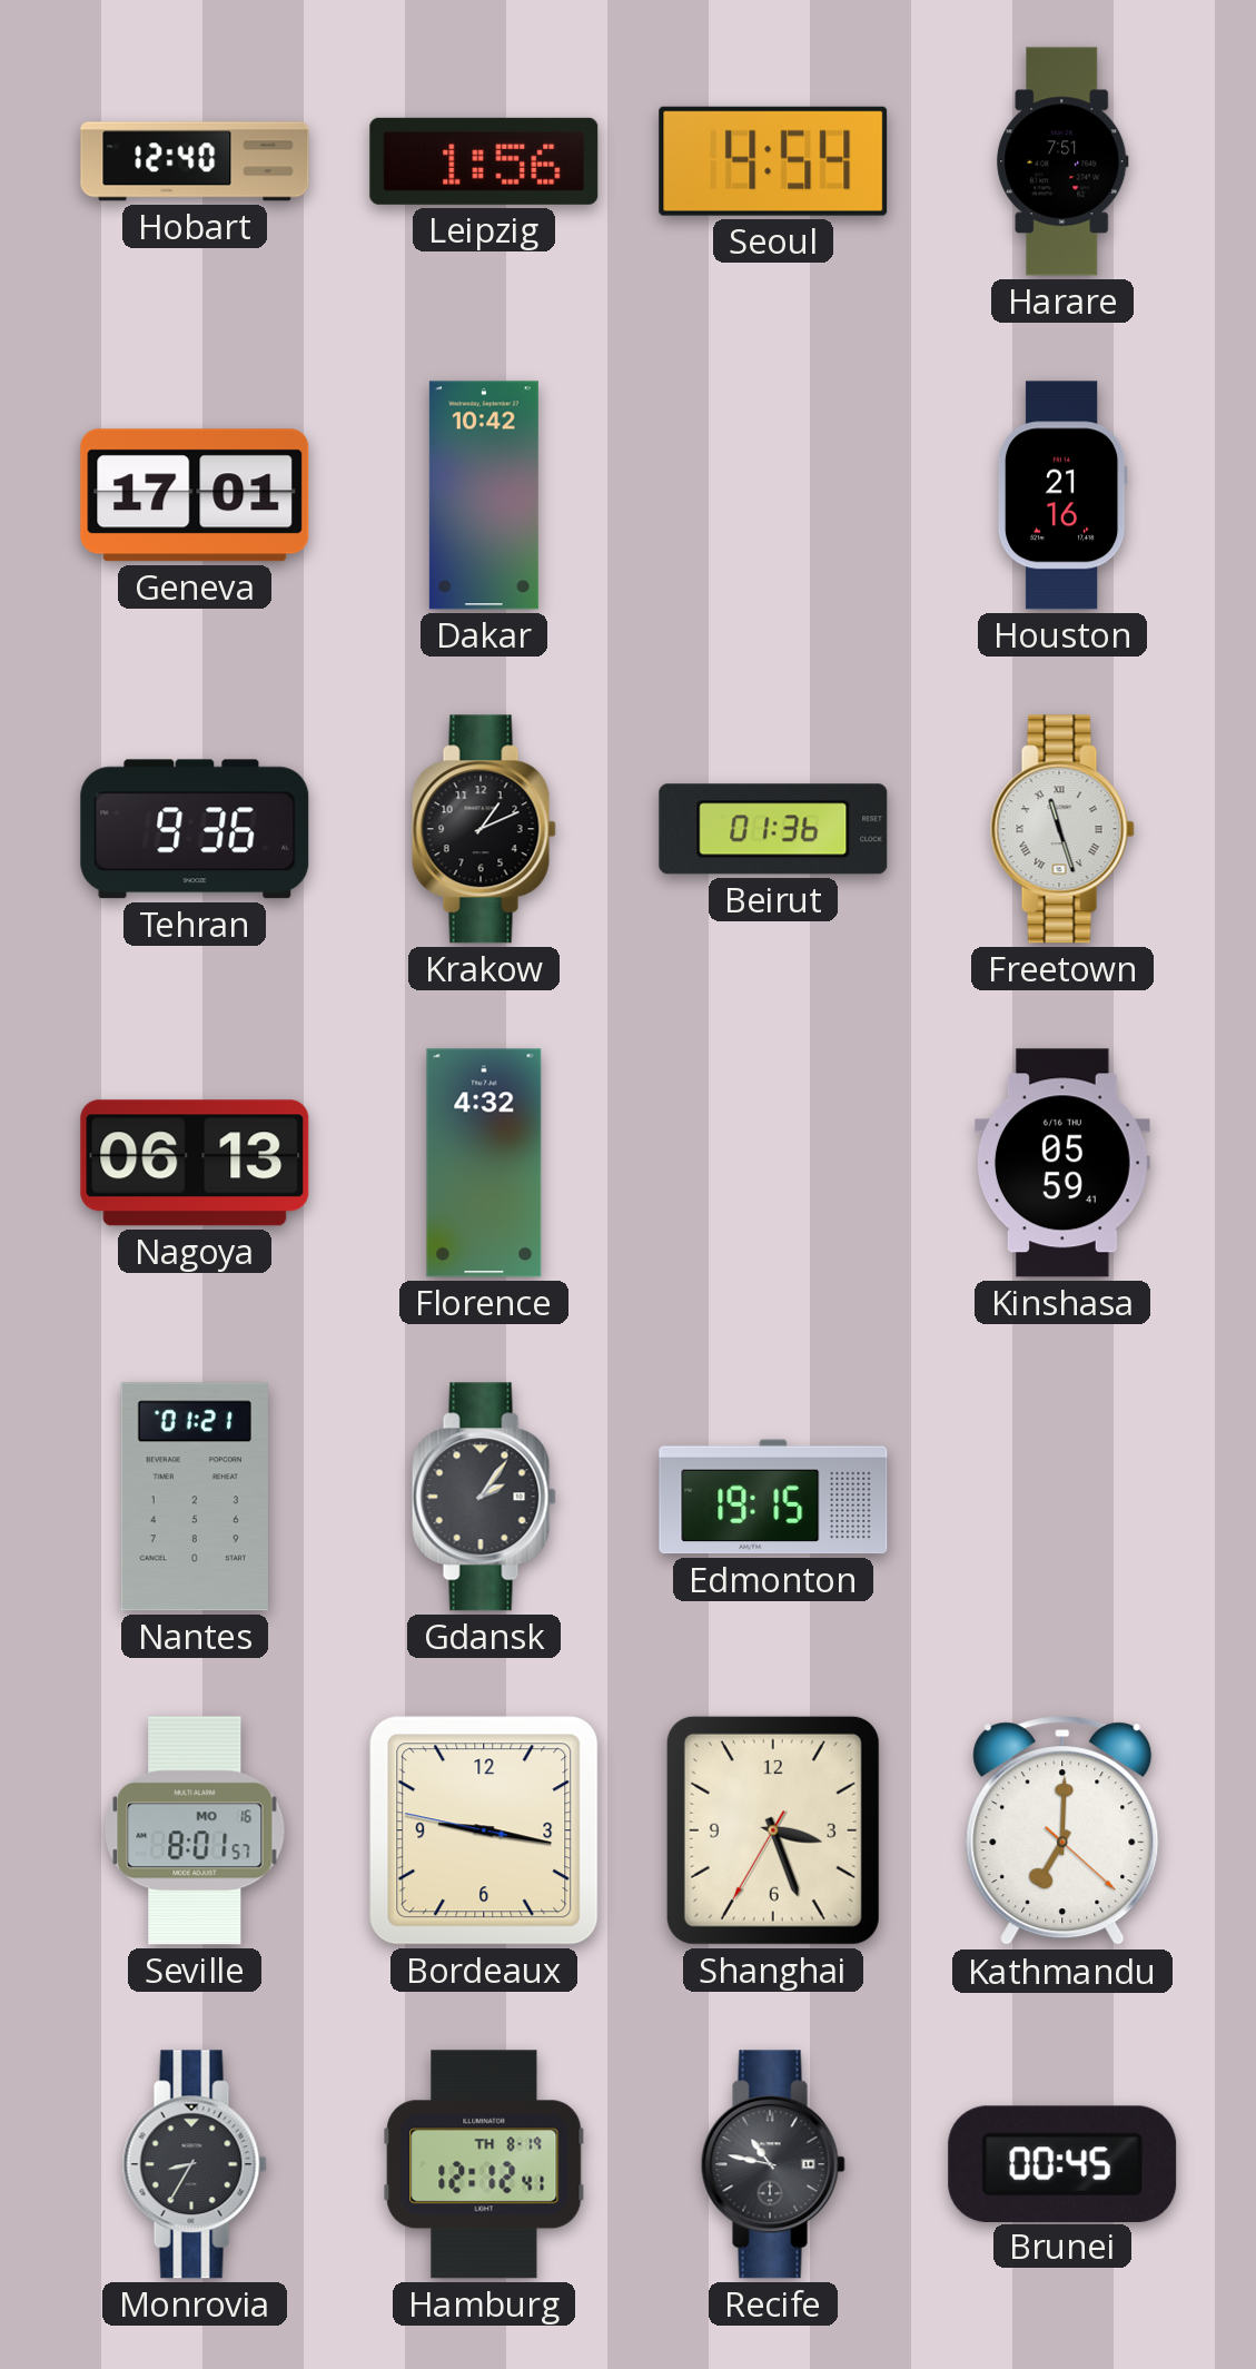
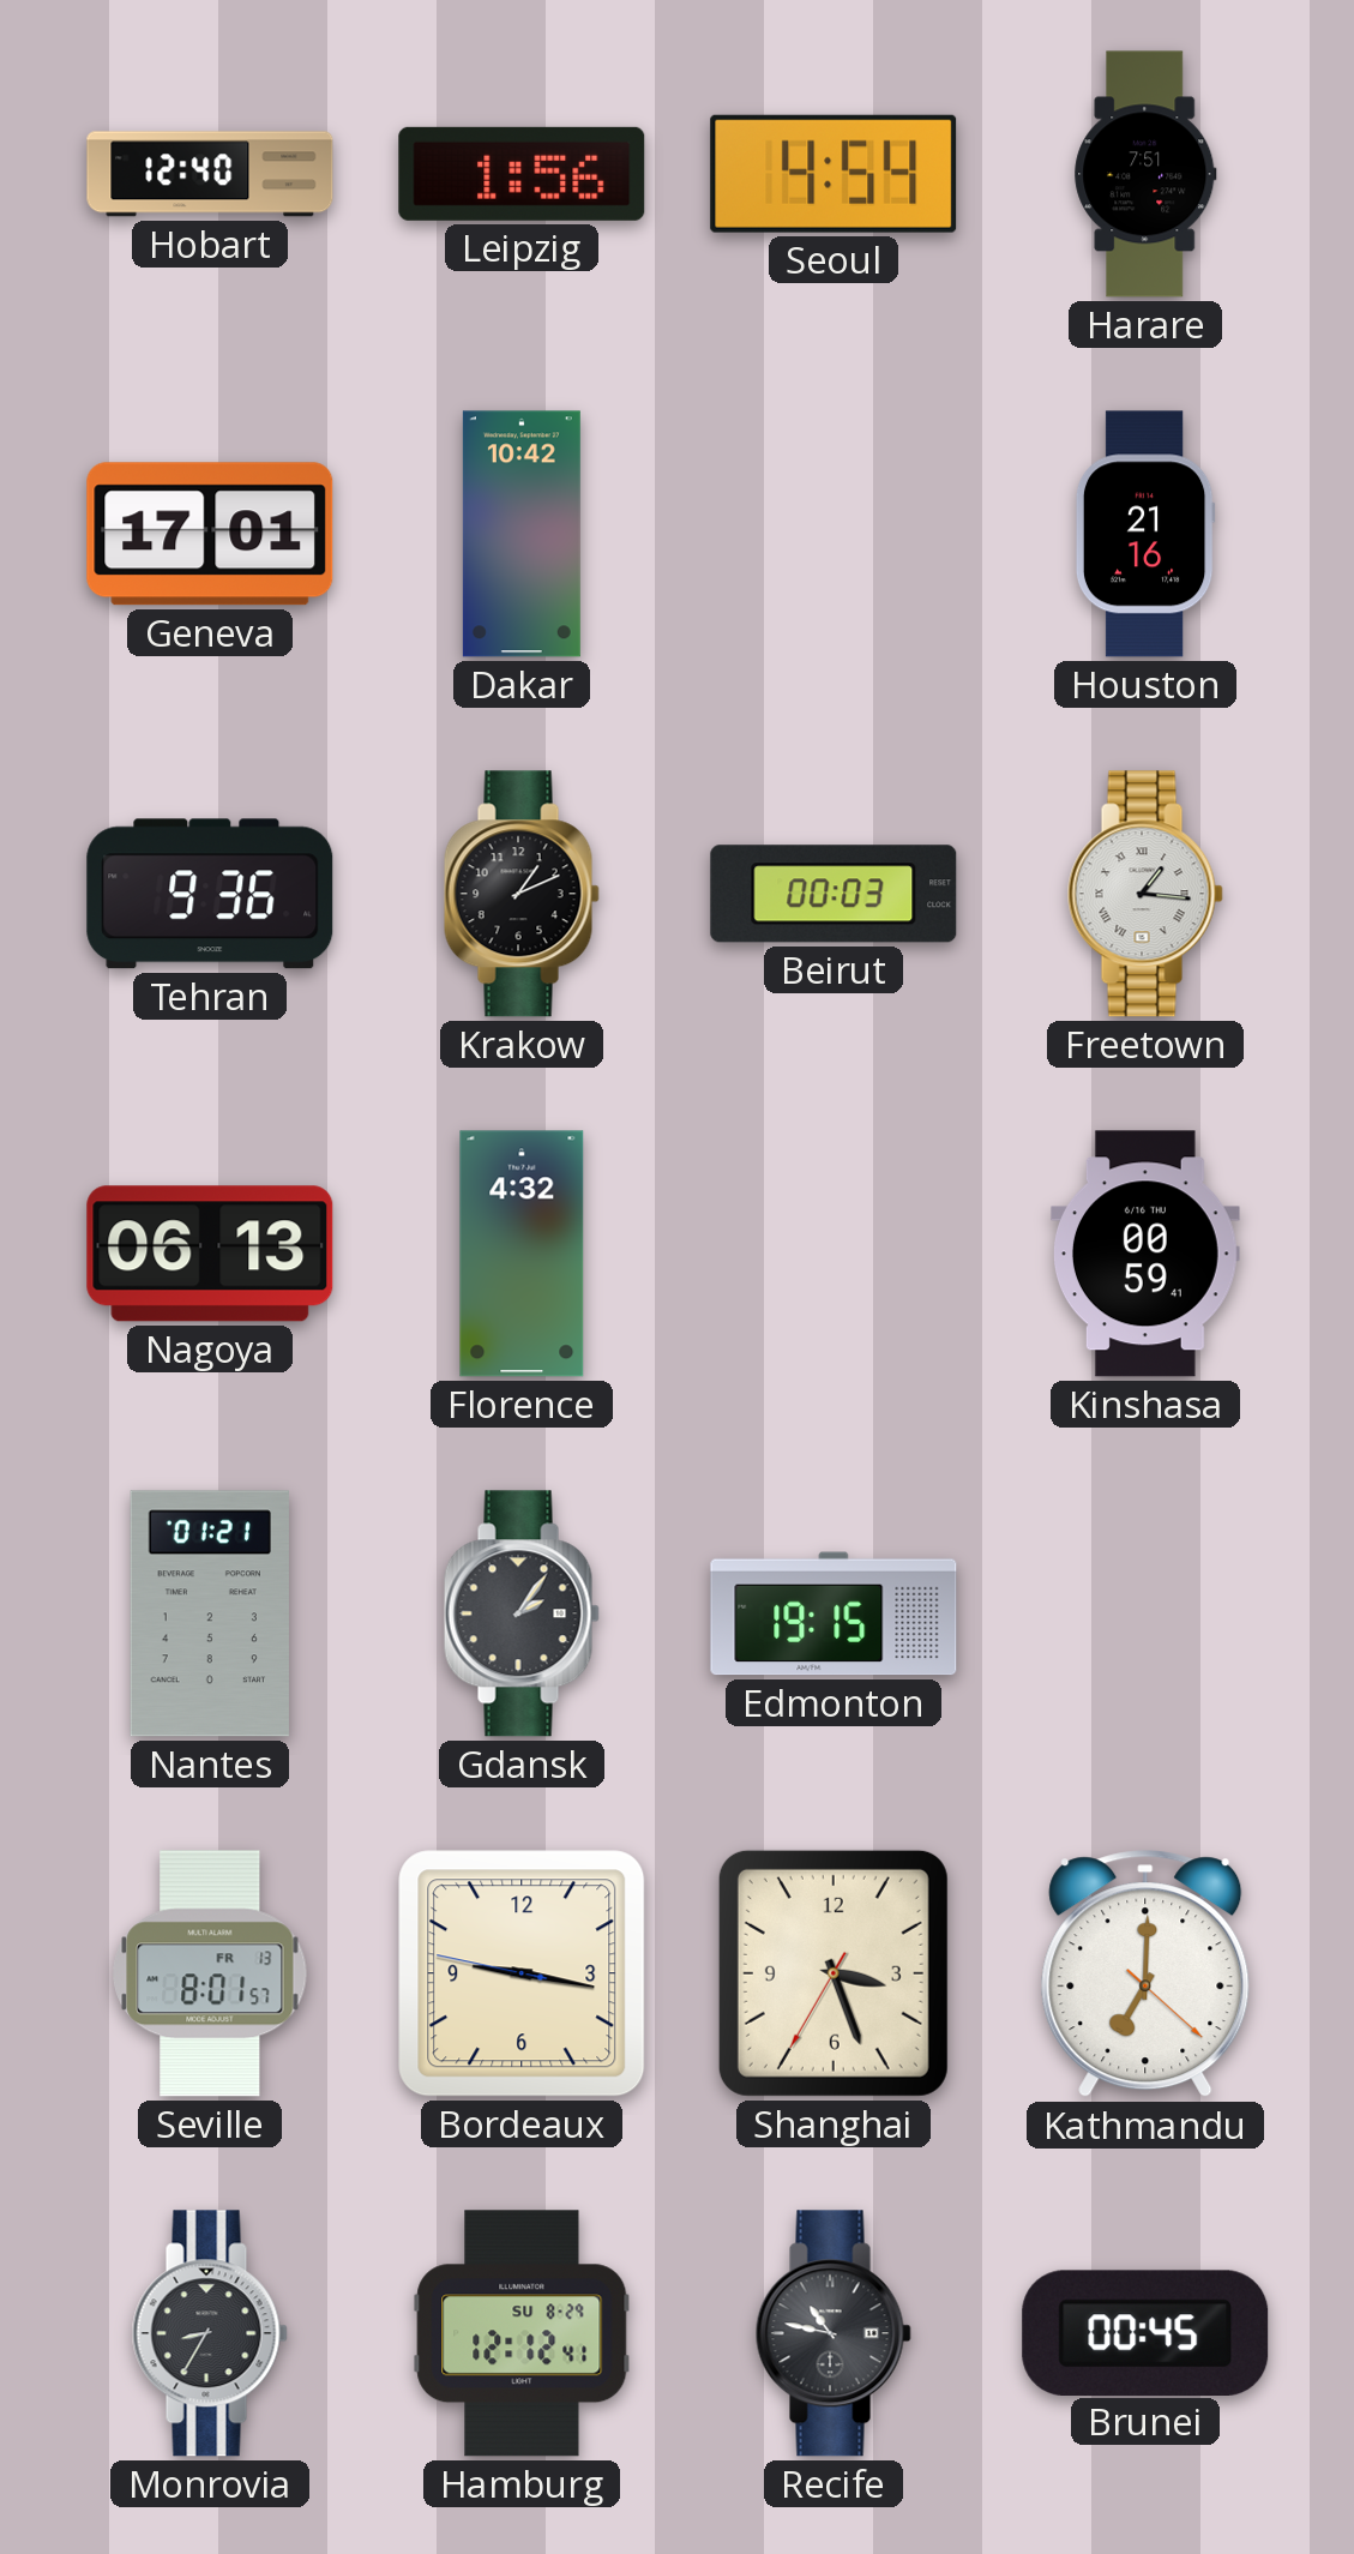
Beirut: 01:36 -> 00:03 (834, 894)
Freetown: 11:27 -> 1:16 (1145, 894)
Kinshasa: 05:59 -> 00:59 (1145, 1254)
Seville date: MO 16 -> FR 13 (210, 1973)
Hamburg date: TH 8-19 -> SU 8-29 (522, 2333)
